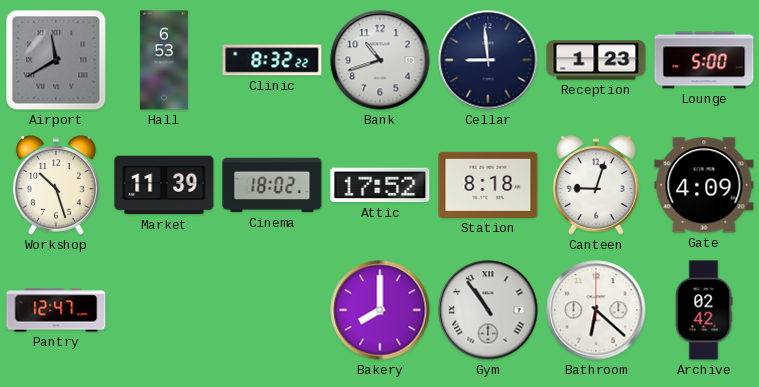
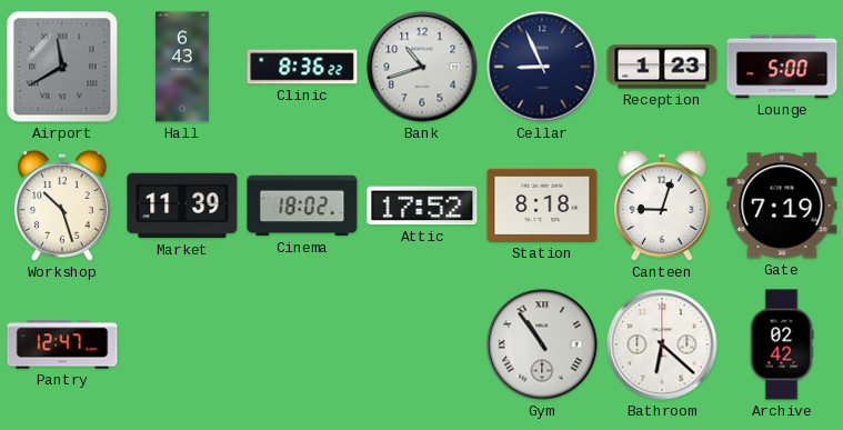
Hall: 6:53 -> 6:43 (183, 67)
Clinic: 8:32 -> 8:36 (302, 67)
Cellar: 8:59 -> 8:56 (542, 67)
Gate: 4:09 -> 7:19 (782, 206)
Bakery: 8:00 -> none (380, 310)
